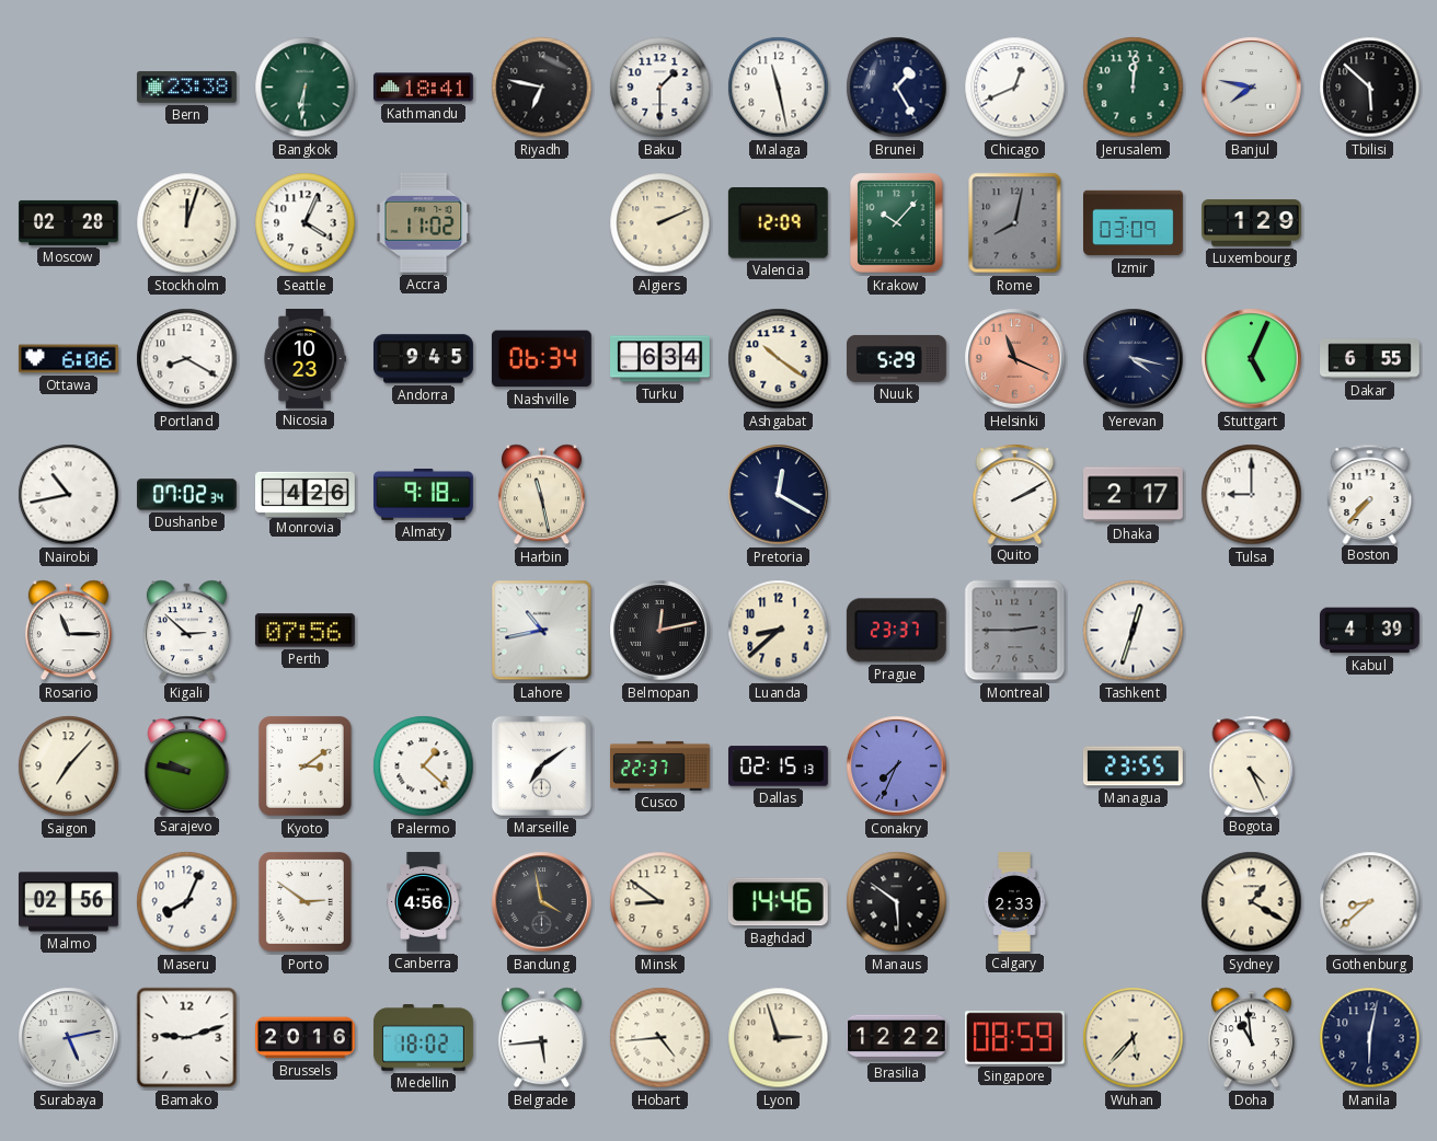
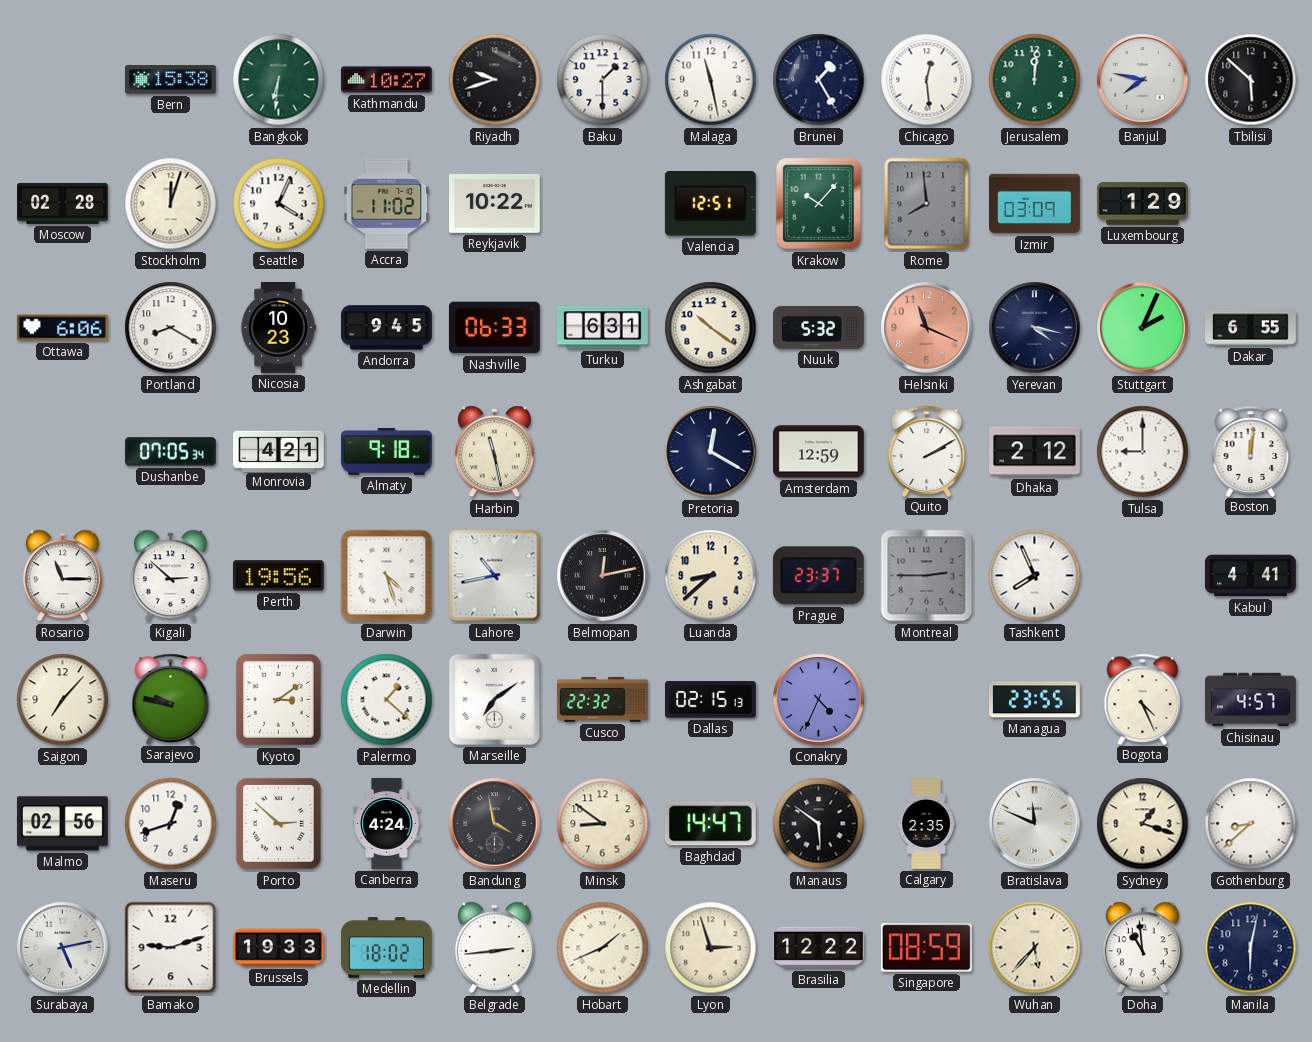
Bern: 23:38 -> 15:38 (170, 80)
Kathmandu: 18:41 -> 10:27 (386, 80)
Riyadh: 6:47 -> 9:42 (495, 80)
Chicago: 12:41 -> 12:29 (927, 80)
Reykjavik: none -> 10:22 (495, 204)
Algiers: 2:11 -> none (660, 223)
Valencia: 12:09 -> 12:51 (710, 204)
Rome: 8:02 -> 7:59 (927, 204)
Nashville: 06:34 -> 06:33 (494, 328)
Turku: 6:34 -> 6:31 (603, 328)
Nuuk: 5:29 -> 5:32 (819, 327)
Stuttgart: 5:04 -> 2:04 (1143, 328)
Nairobi: 10:43 -> none (69, 495)
Dushanbe: 07:02 -> 07:05 (171, 452)
Monrovia: 4:26 -> 4:21 (279, 451)
Amsterdam: none -> 12:59 (819, 452)
Dhaka: 2:17 -> 2:12 (1035, 452)
Boston: 7:37 -> 12:01 (1251, 451)
Perth: 07:56 -> 19:56 (278, 576)
Darwin: none -> 4:27 (387, 576)
Tashkent: 12:33 -> 7:56 (1035, 576)
Kabul: 4:39 -> 4:41 (1251, 576)
Cusco: 22:37 -> 22:32 (603, 699)
Conakry: 7:34 -> 4:34 (819, 700)
Chisinau: none -> 4:57 (1251, 700)
Maseru: 8:04 -> 12:42 (171, 824)
Porto: 2:51 -> 2:52 (279, 824)
Canberra: 4:56 -> 4:24 (387, 824)
Baghdad: 14:46 -> 14:47 (710, 824)
Calgary: 2:33 -> 2:35 (926, 824)
Bratislava: none -> 11:49 (1035, 824)
Sydney: 1:20 -> 1:18 (1143, 824)
Brussels: 20:16 -> 19:33 (279, 948)
Belgrade: 5:44 -> 2:44 (494, 948)
Hobart: 4:44 -> 1:41 (603, 948)
